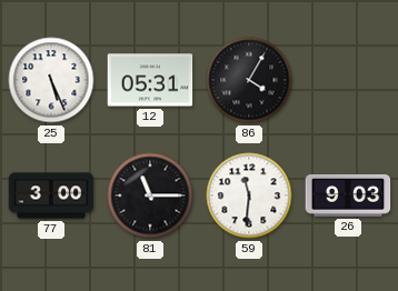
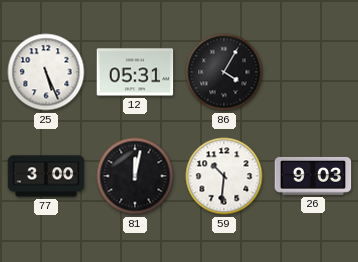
81: 11:15 -> 12:02 (135, 176)
59: 11:31 -> 10:31 (224, 176)
